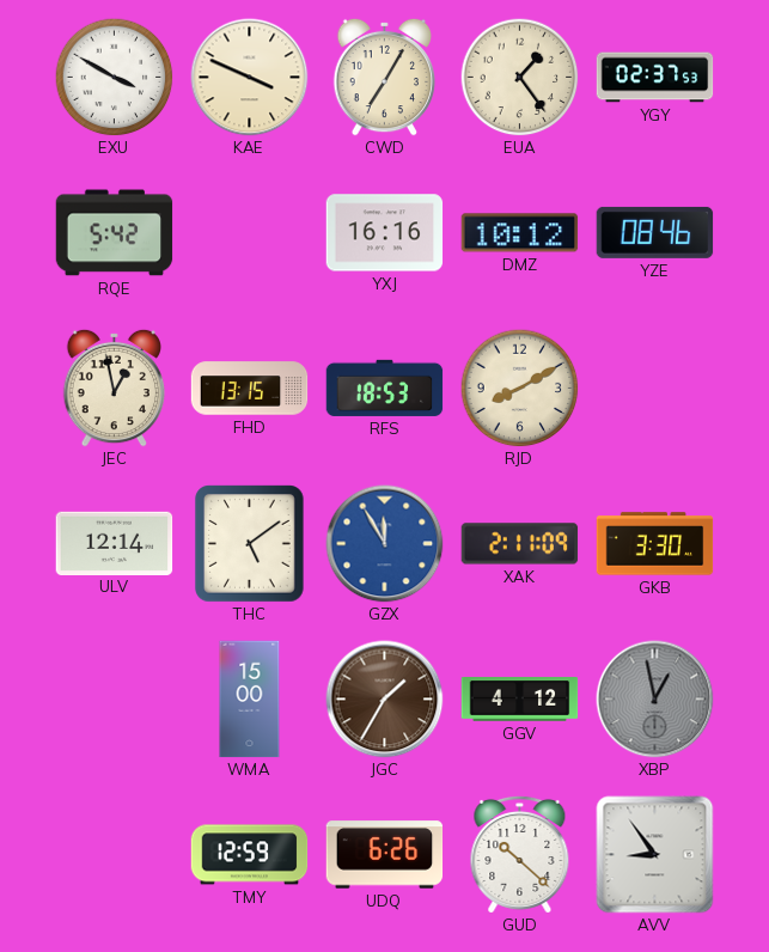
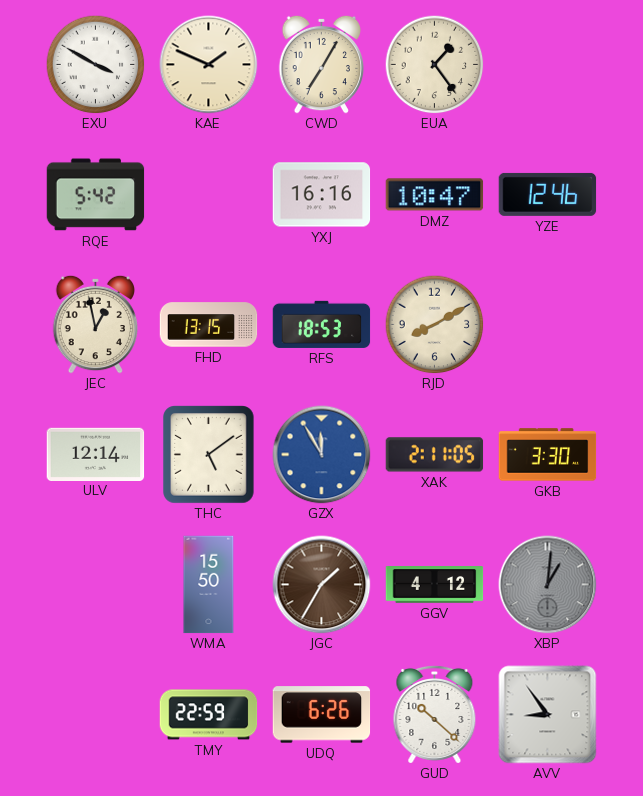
KAE: 3:49 -> 1:49 (209, 65)
YGY: 02:37 -> none (655, 78)
DMZ: 10:12 -> 10:47 (435, 195)
YZE: 08:46 -> 12:46 (548, 194)
XAK: 2:11:09 -> 2:11:05 (435, 455)
WMA: 15:00 -> 15:50 (209, 585)
XBP: 12:58 -> 1:01 (548, 585)
TMY: 12:59 -> 22:59 (209, 715)
